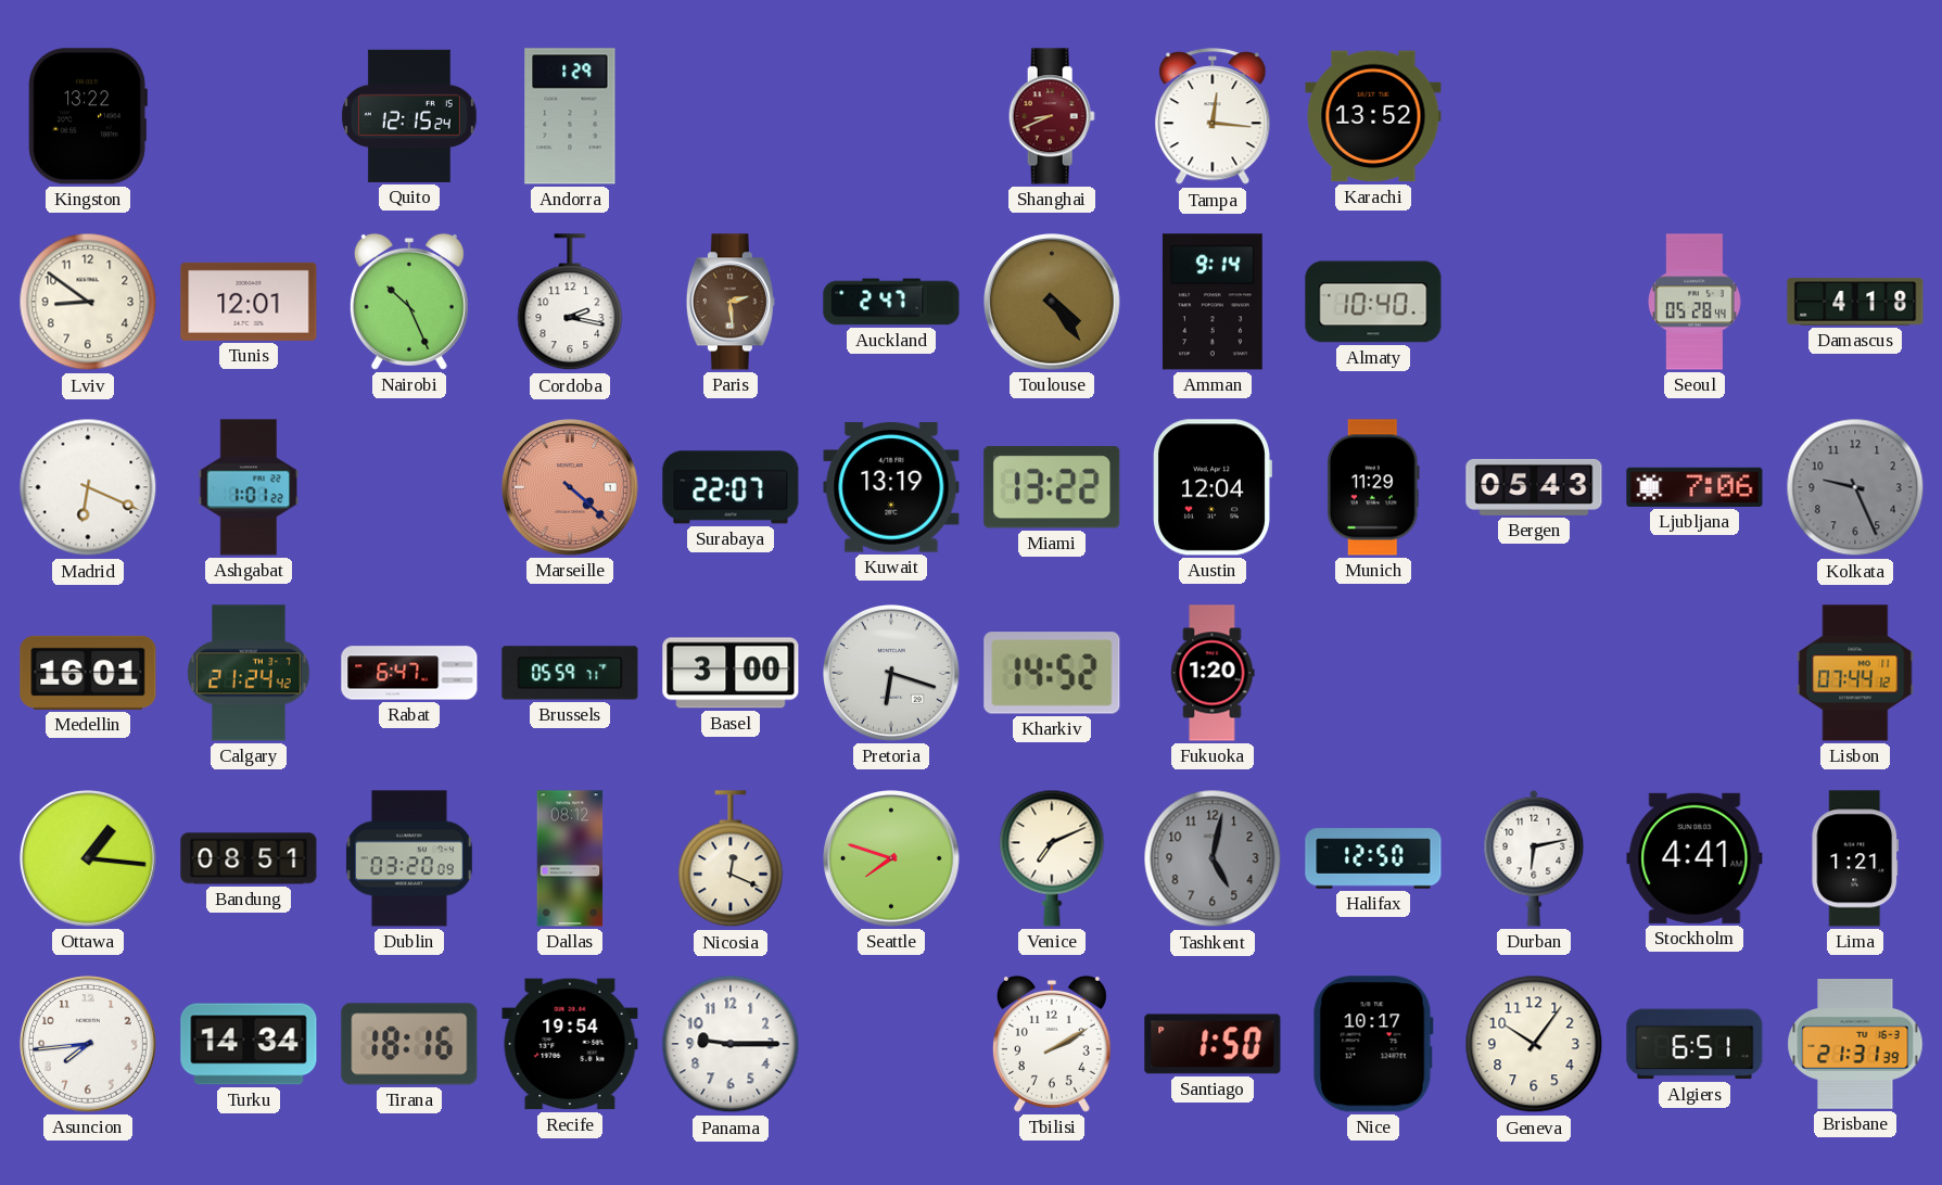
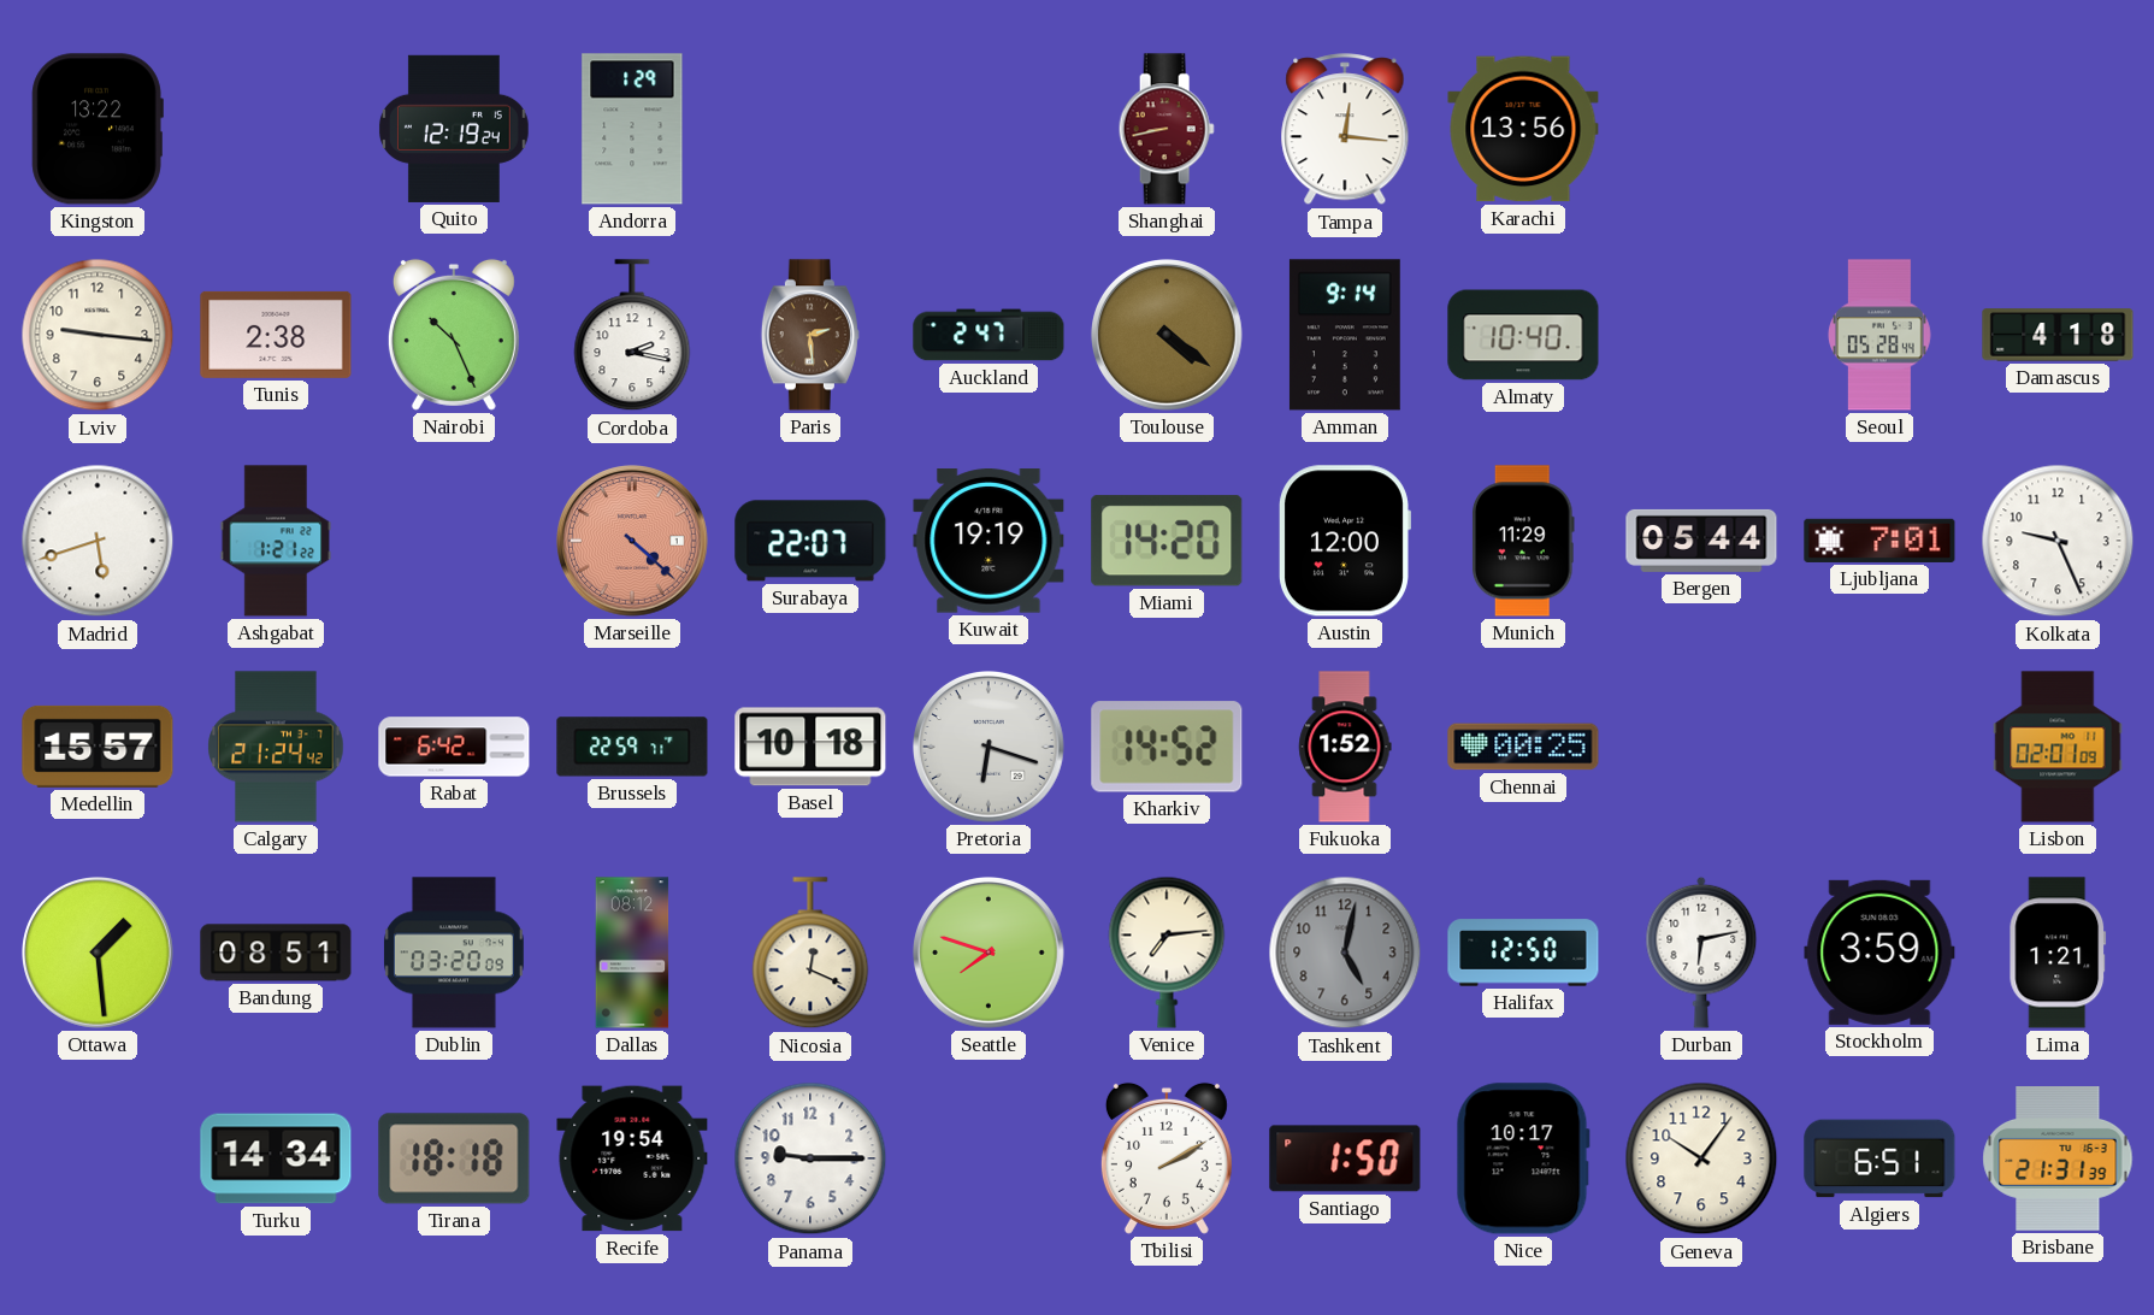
Quito: 12:15 -> 12:19 (454, 129)
Shanghai: 8:41 -> 8:43 (1167, 129)
Karachi: 13:52 -> 13:56 (1523, 129)
Lviv: 8:51 -> 9:16 (98, 335)
Tunis: 12:01 -> 2:38 (276, 335)
Toulouse: 4:24 -> 4:21 (1168, 336)
Madrid: 6:19 -> 5:42 (98, 541)
Ashgabat: 1:01 -> 1:21 (276, 541)
Kuwait: 13:19 -> 19:19 (989, 541)
Miami: 13:22 -> 14:20 (1167, 541)
Austin: 12:04 -> 12:00 (1345, 541)
Bergen: 05:43 -> 05:44 (1701, 541)
Ljubljana: 7:06 -> 7:01 (1879, 541)
Kolkata dial: grey -> white (2058, 541)
Medellin: 16:01 -> 15:57 (98, 747)
Rabat: 6:47 -> 6:42 (454, 747)
Brussels: 05:59 -> 22:59 (632, 747)
Basel: 3:00 -> 10:18 (810, 747)
Fukuoka: 1:20 -> 1:52 (1345, 747)
Chennai: none -> 00:25 (1523, 747)
Lisbon: 07:44 -> 02:01 (2058, 747)
Ottawa: 1:16 -> 1:29 (99, 954)
Venice: 7:11 -> 7:14 (1167, 953)
Stockholm: 4:41 -> 3:59 (1879, 953)
Asuncion: 7:44 -> none (89, 1045)
Tirana: 18:16 -> 18:18 (454, 1158)
